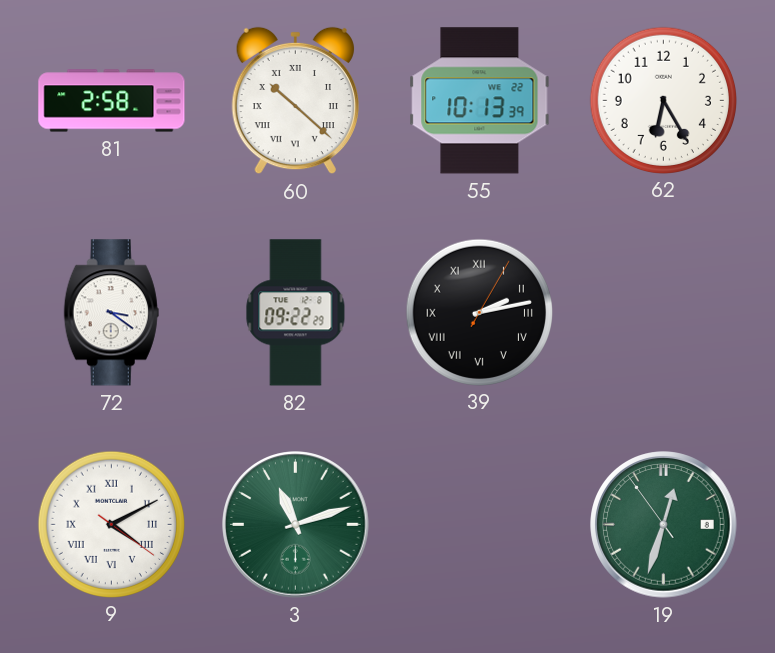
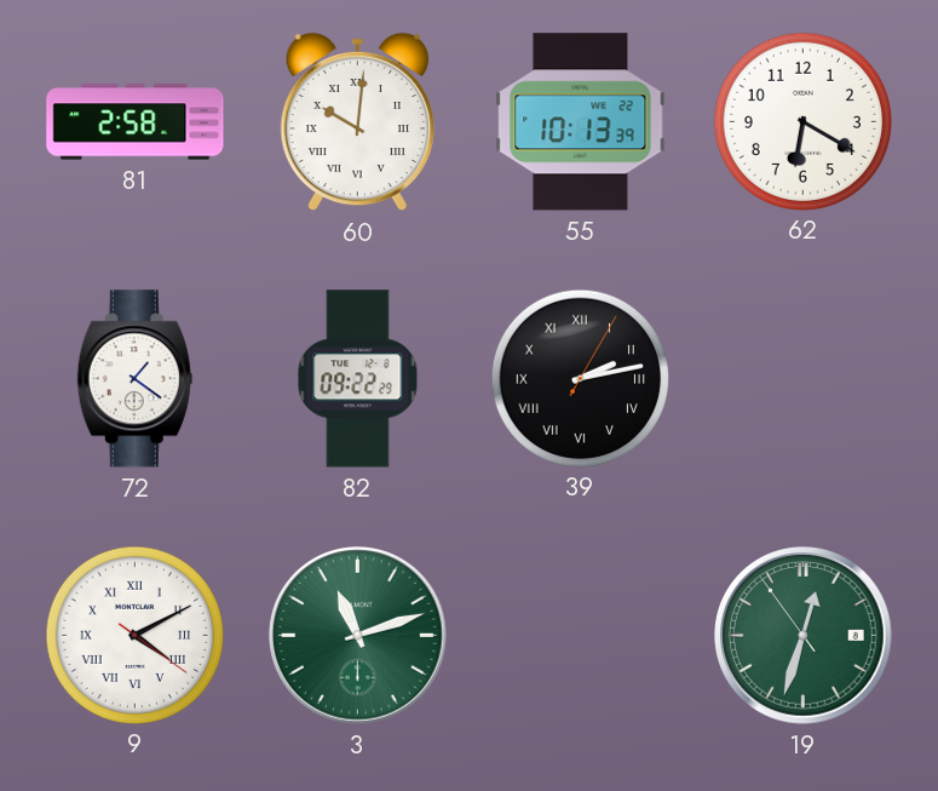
60: 10:22 -> 10:01 (357, 122)
62: 6:25 -> 6:20 (802, 121)
72: 3:21 -> 1:21 (134, 379)
